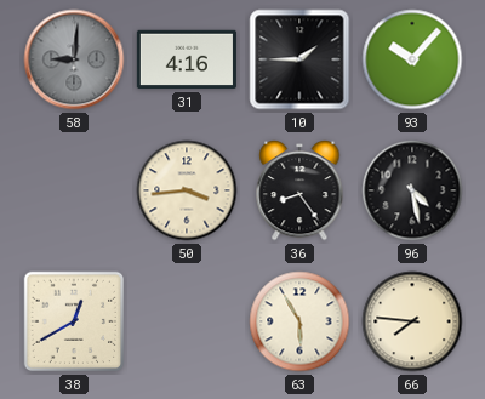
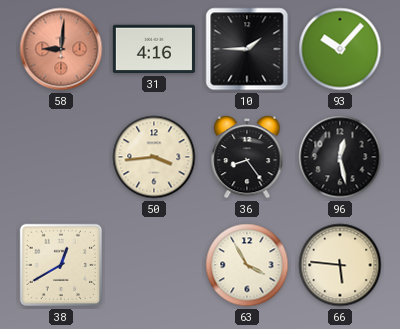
58 dial: grey -> salmon (61, 49)
96: 4:28 -> 12:28 (340, 157)
63: 5:55 -> 3:55 (247, 265)
66: 7:46 -> 5:46 (340, 265)
